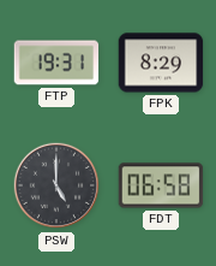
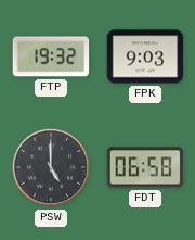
FTP: 19:31 -> 19:32 (51, 56)
FPK: 8:29 -> 9:03 (145, 56)
